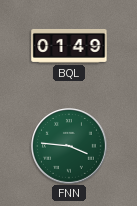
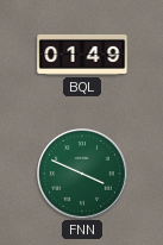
FNN: 3:46 -> 3:49 (83, 175)
